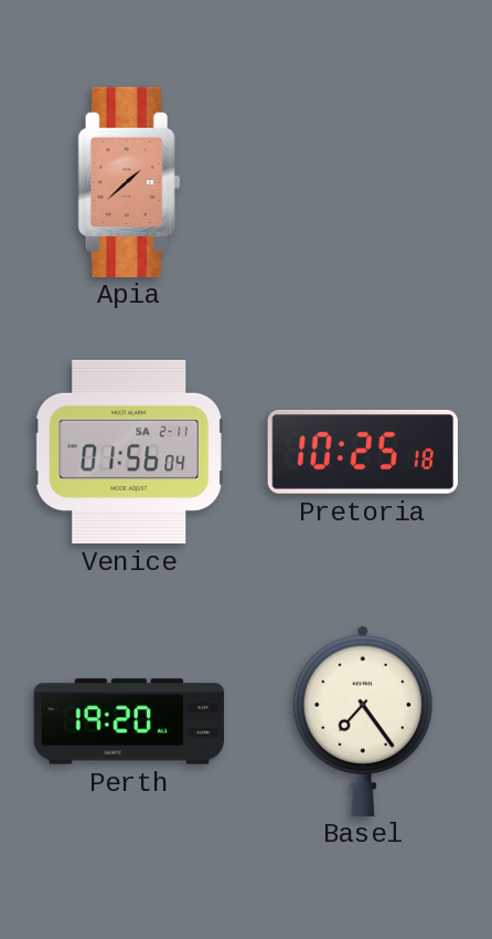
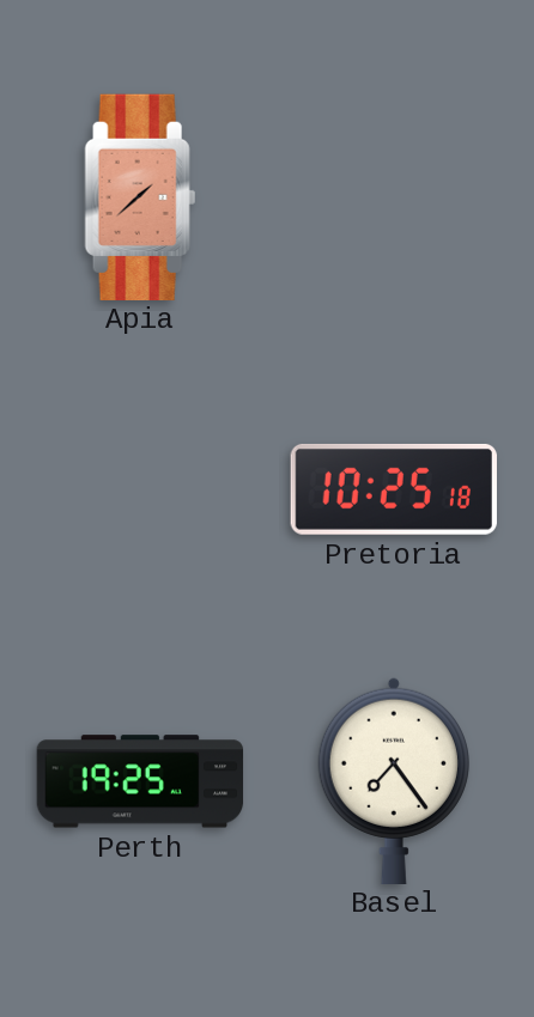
Venice: 01:56 -> none (128, 452)
Perth: 19:20 -> 19:25 (140, 781)
